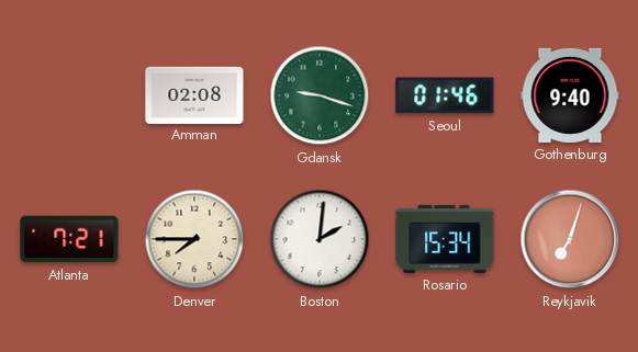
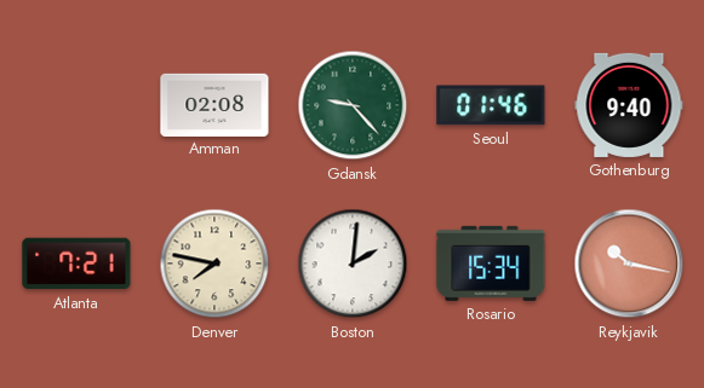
Gdansk: 9:18 -> 9:23 (353, 105)
Denver: 7:45 -> 7:47 (214, 264)
Reykjavik: 7:03 -> 10:17 (629, 264)
